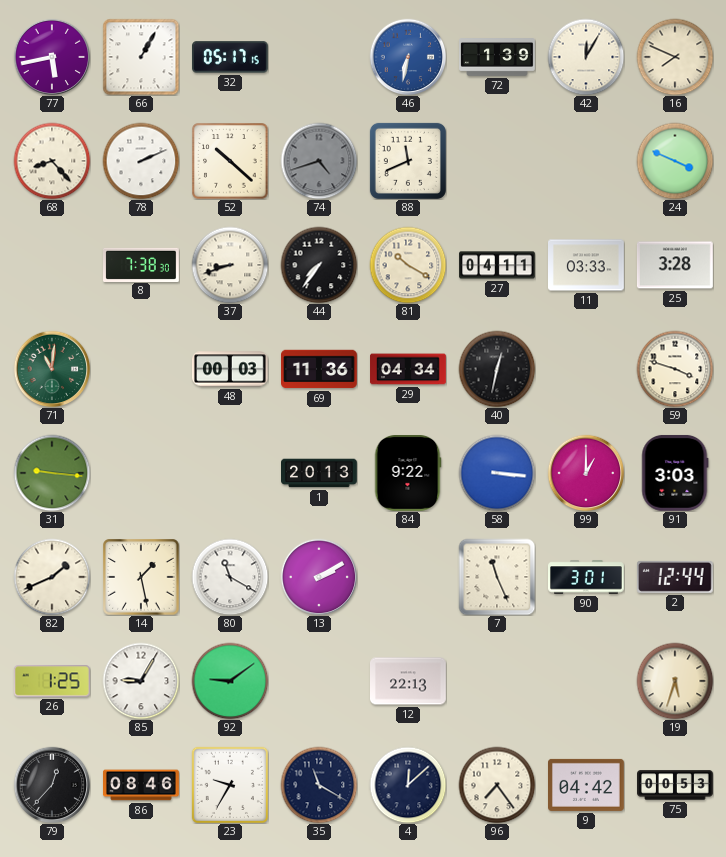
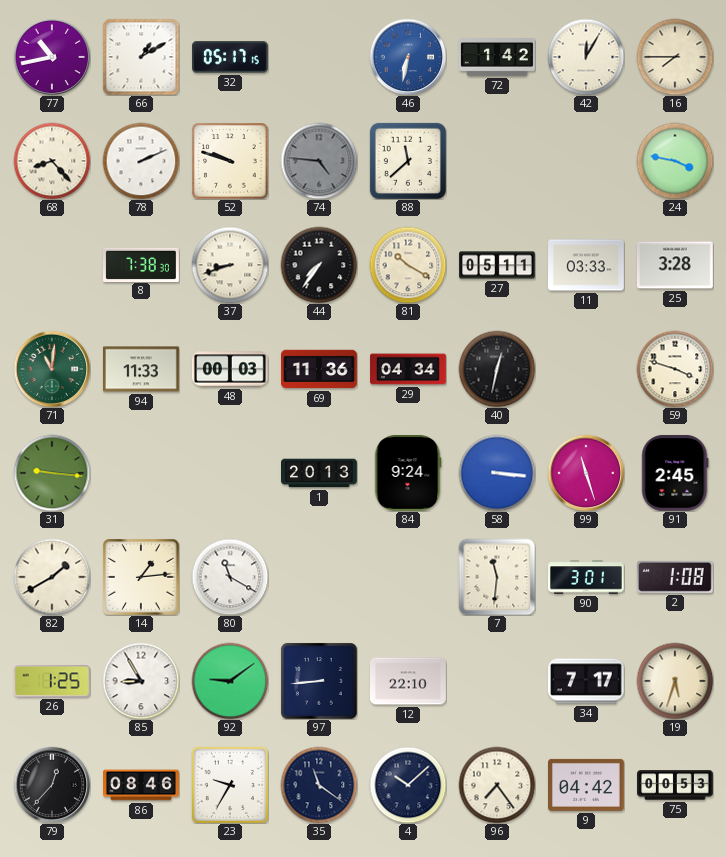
77: 5:43 -> 10:43 (52, 57)
66: 1:05 -> 1:10 (141, 57)
72: 1:39 -> 1:42 (497, 58)
16: 7:49 -> 7:45 (675, 57)
52: 10:22 -> 9:48 (230, 161)
74: 4:42 -> 4:46 (319, 161)
88: 11:41 -> 11:38 (408, 161)
24: 3:49 -> 3:47 (675, 161)
27: 04:11 -> 05:11 (497, 265)
94: none -> 11:33 (142, 369)
84: 9:22 -> 9:24 (408, 474)
99: 1:00 -> 11:27 (586, 473)
91: 3:03 -> 2:45 (675, 473)
82: 1:41 -> 1:40 (52, 577)
14: 1:28 -> 1:14 (141, 577)
13: 2:10 -> none (319, 577)
7: 11:26 -> 11:31 (497, 577)
2: 12:44 -> 1:08 (675, 577)
85: 9:05 -> 8:55 (141, 681)
97: none -> 8:44 (319, 681)
12: 22:13 -> 22:10 (409, 681)
34: none -> 7:17 (587, 681)
35: 11:20 -> 11:21 (319, 785)
4: 12:08 -> 10:08 (408, 785)
